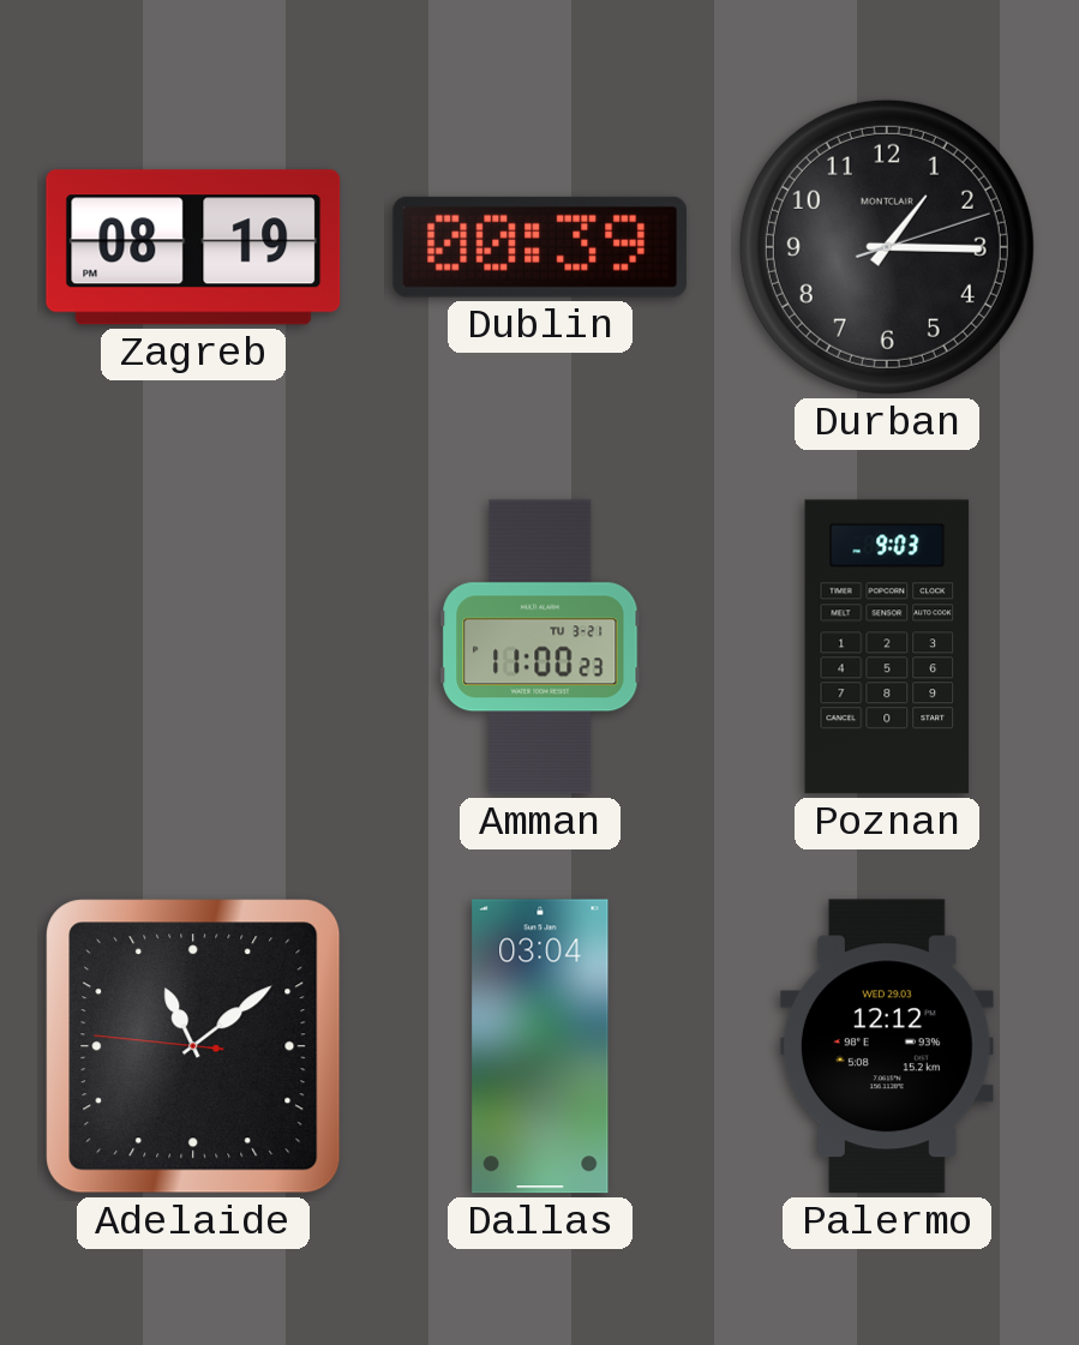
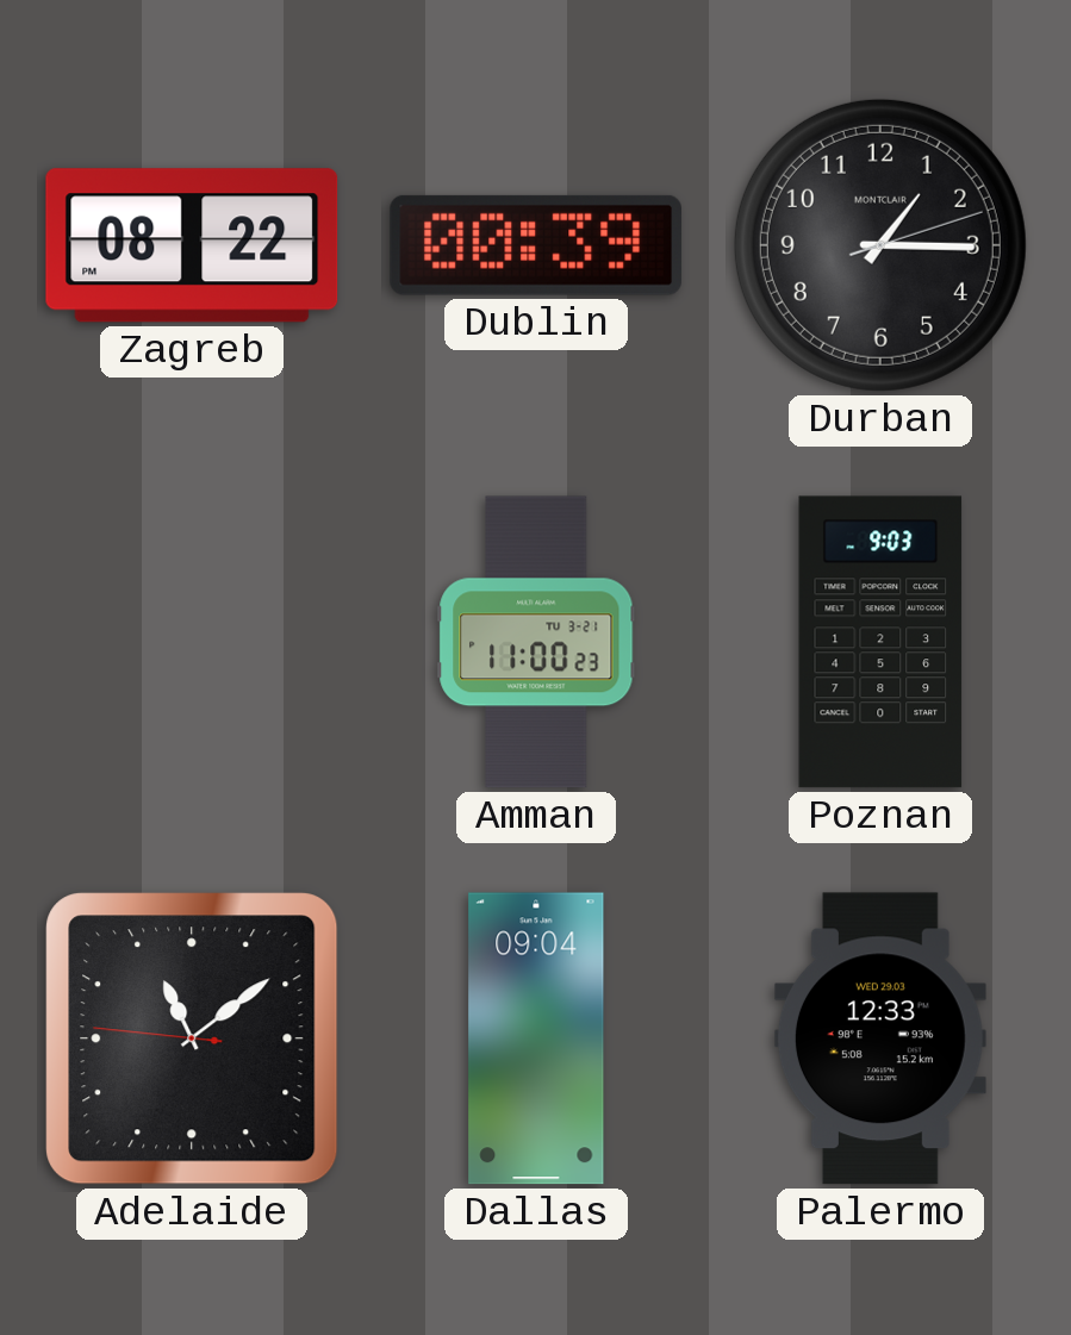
Zagreb: 08:19 -> 08:22 (192, 245)
Dallas: 03:04 -> 09:04 (536, 1038)
Palermo: 12:12 -> 12:33 (880, 1038)
